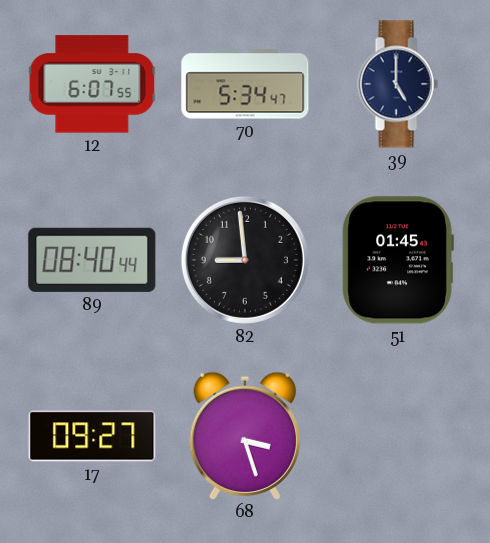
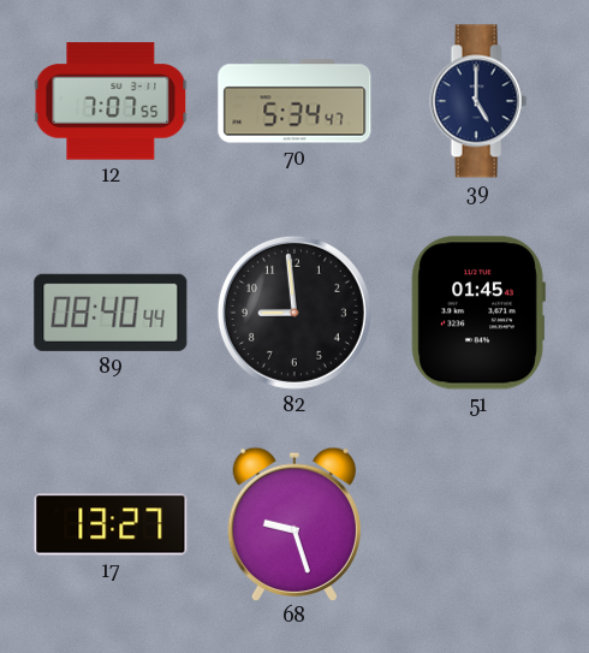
12: 6:07 -> 7:07 (111, 101)
17: 09:27 -> 13:27 (111, 524)
68: 3:27 -> 9:27 (293, 523)
